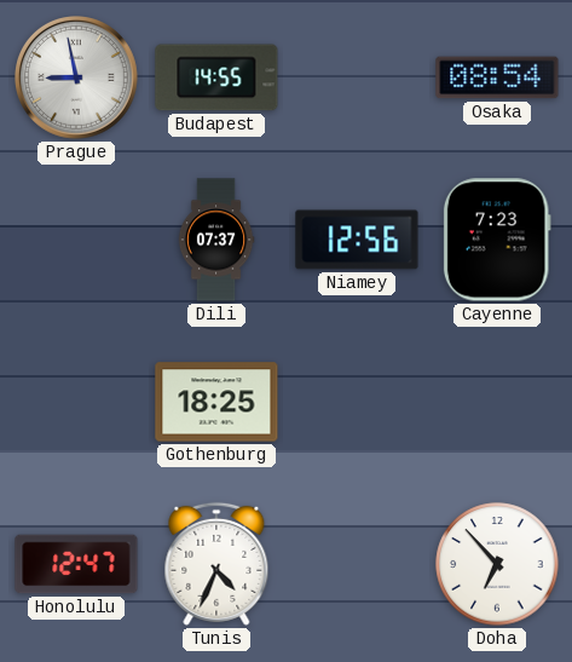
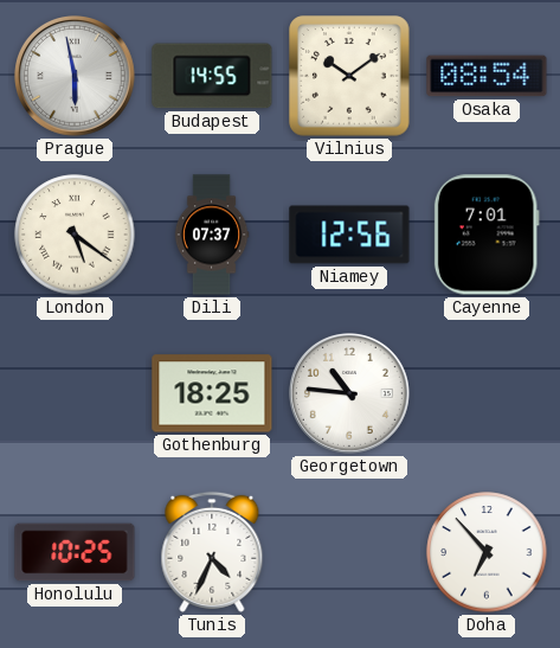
Prague: 8:58 -> 5:58 (76, 77)
Vilnius: none -> 10:09 (349, 76)
London: none -> 5:21 (75, 235)
Cayenne: 7:23 -> 7:01 (487, 235)
Georgetown: none -> 10:46 (350, 394)
Honolulu: 12:47 -> 10:25 (75, 552)
